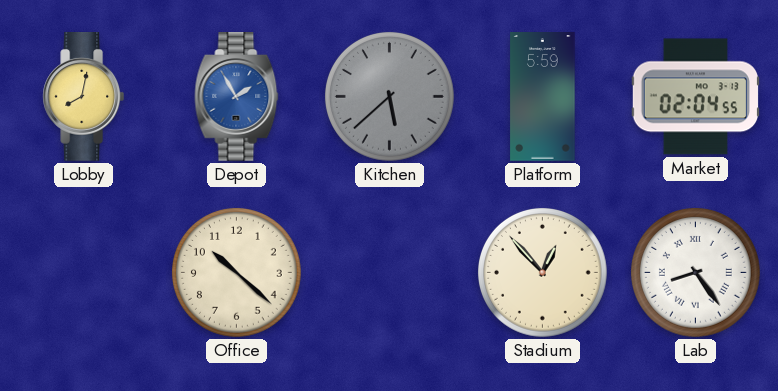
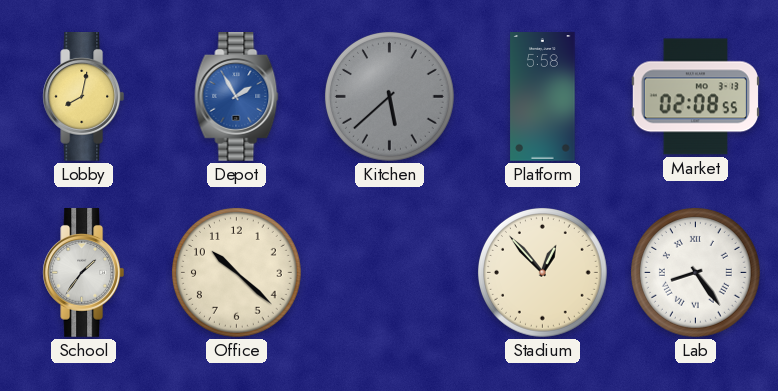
Platform: 5:59 -> 5:58 (543, 97)
Market: 02:04 -> 02:08 (695, 97)
School: none -> 1:36 (84, 273)
